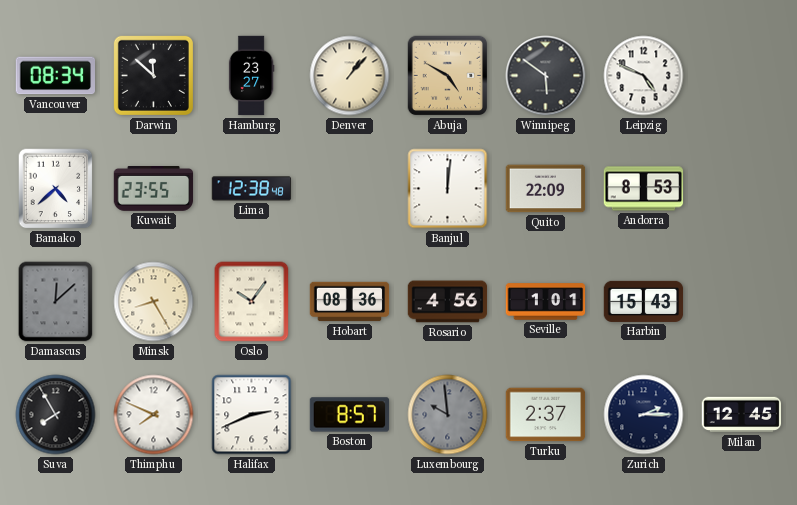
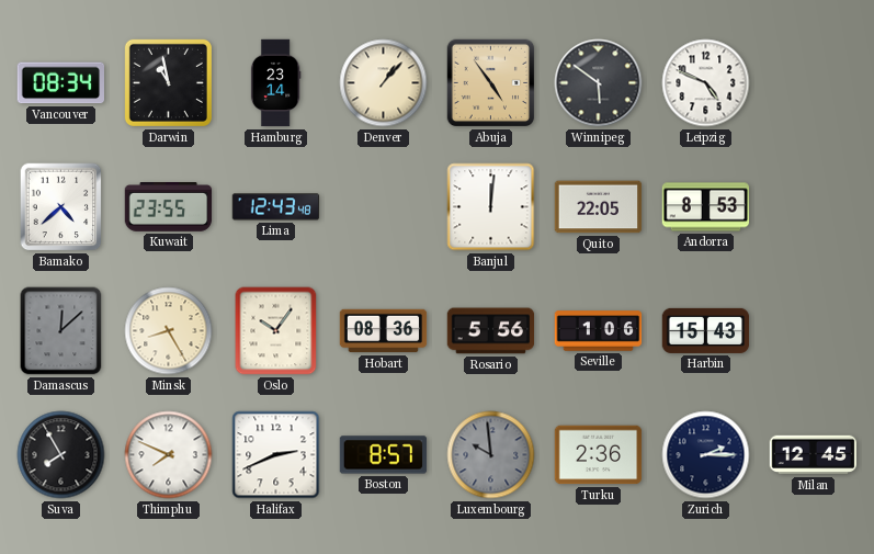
Darwin: 11:52 -> 10:58 (168, 82)
Hamburg: 23:27 -> 23:14 (275, 83)
Abuja: 4:50 -> 4:54 (491, 83)
Lima: 12:38 -> 12:43 (276, 207)
Quito: 22:09 -> 22:05 (599, 207)
Rosario: 4:56 -> 5:56 (491, 331)
Seville: 1:01 -> 1:06 (599, 331)
Turku: 2:37 -> 2:36 (599, 455)
